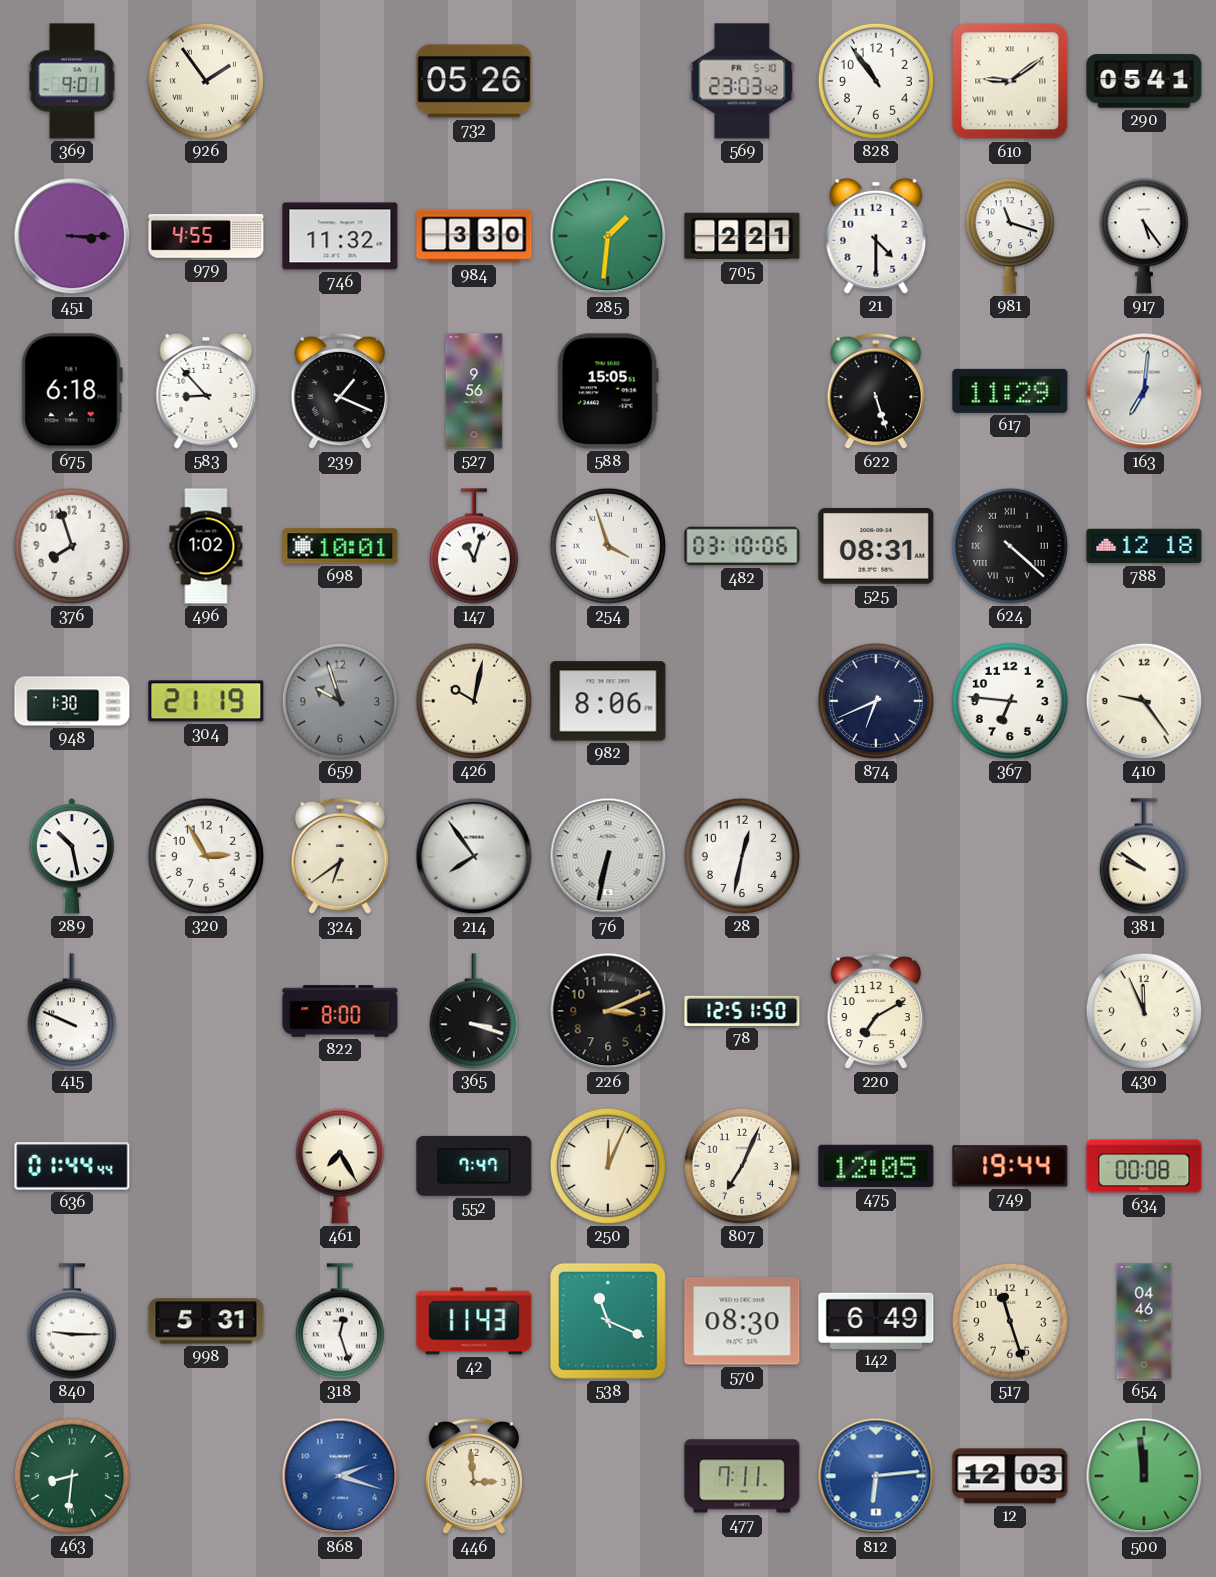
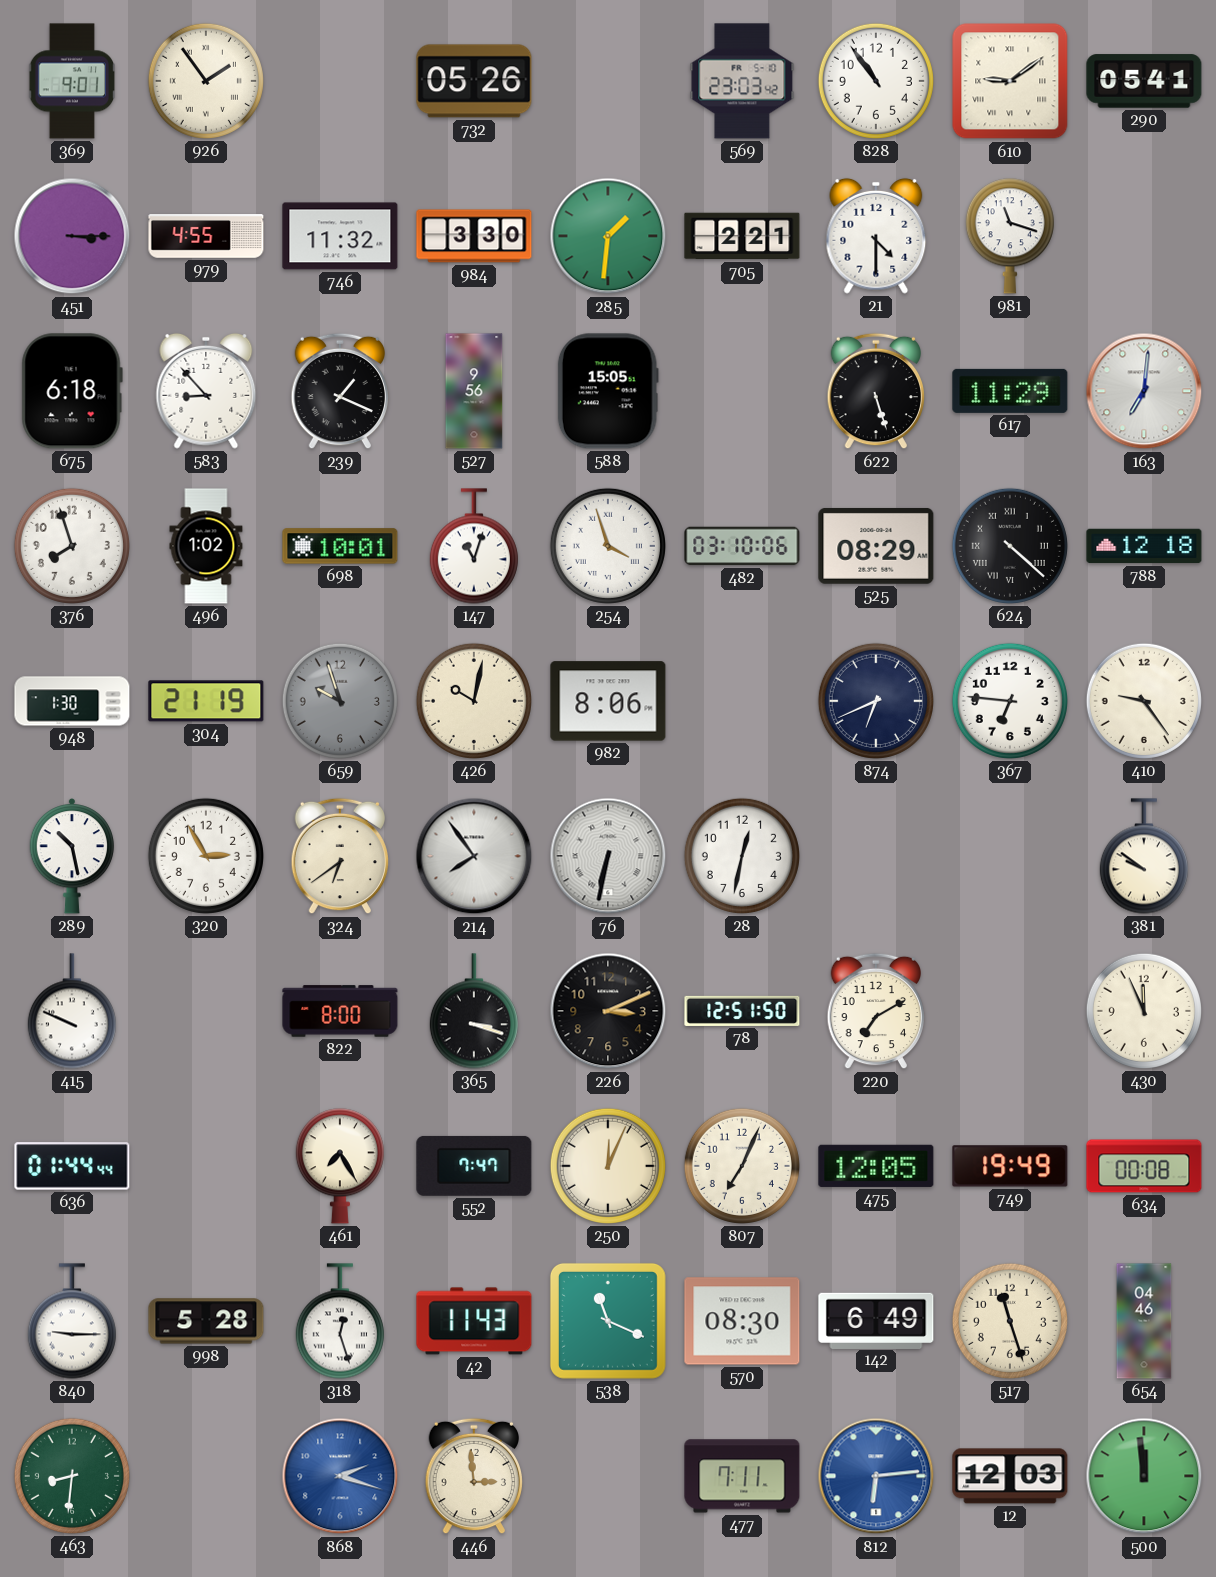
917: 5:24 -> none (1144, 236)
525: 08:31 -> 08:29 (876, 546)
749: 19:44 -> 19:49 (1010, 1166)
998: 5:31 -> 5:28 (206, 1321)
